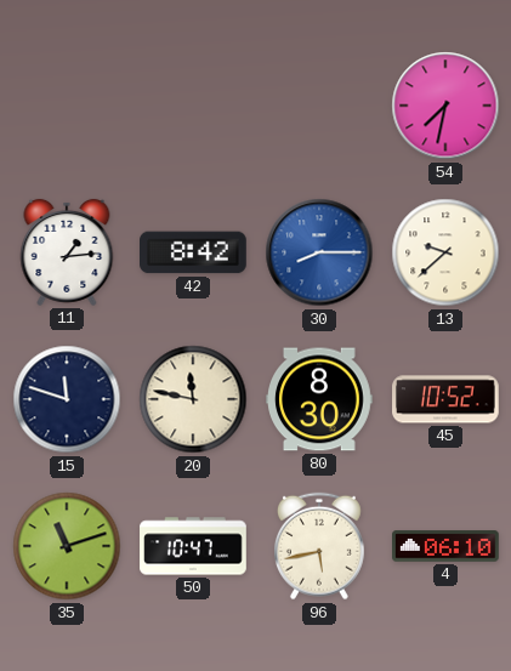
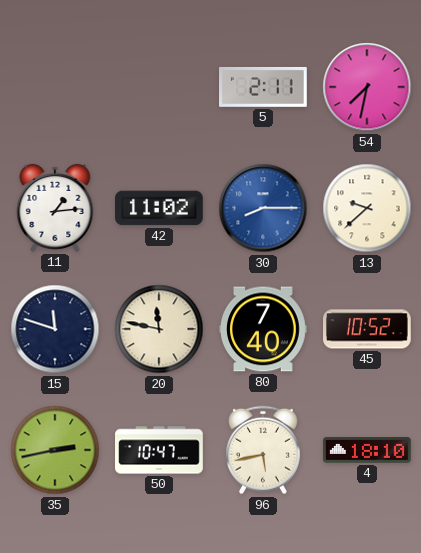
5: none -> 2:11 (264, 87)
42: 8:42 -> 11:02 (160, 208)
80: 8:30 -> 7:40 (263, 329)
35: 11:12 -> 2:43 (55, 450)
4: 06:10 -> 18:10 (367, 450)
